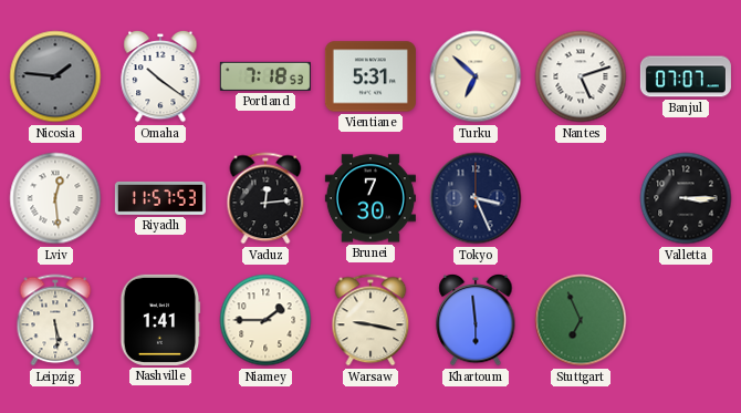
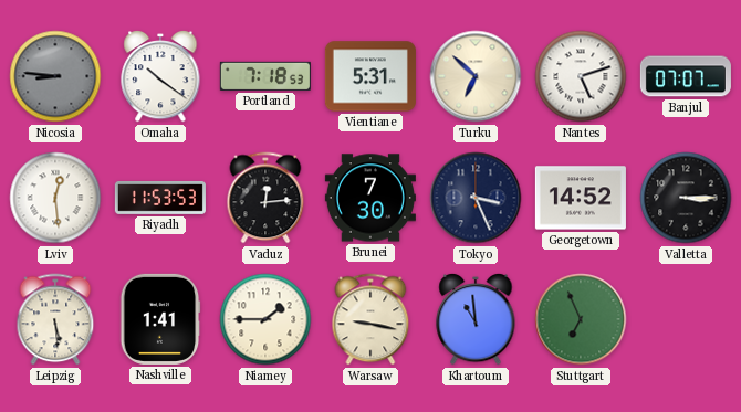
Nicosia: 1:46 -> 8:46 (55, 76)
Riyadh: 11:57 -> 11:53 (160, 198)
Georgetown: none -> 14:52 (581, 198)
Khartoum: 5:59 -> 10:59 (476, 319)
